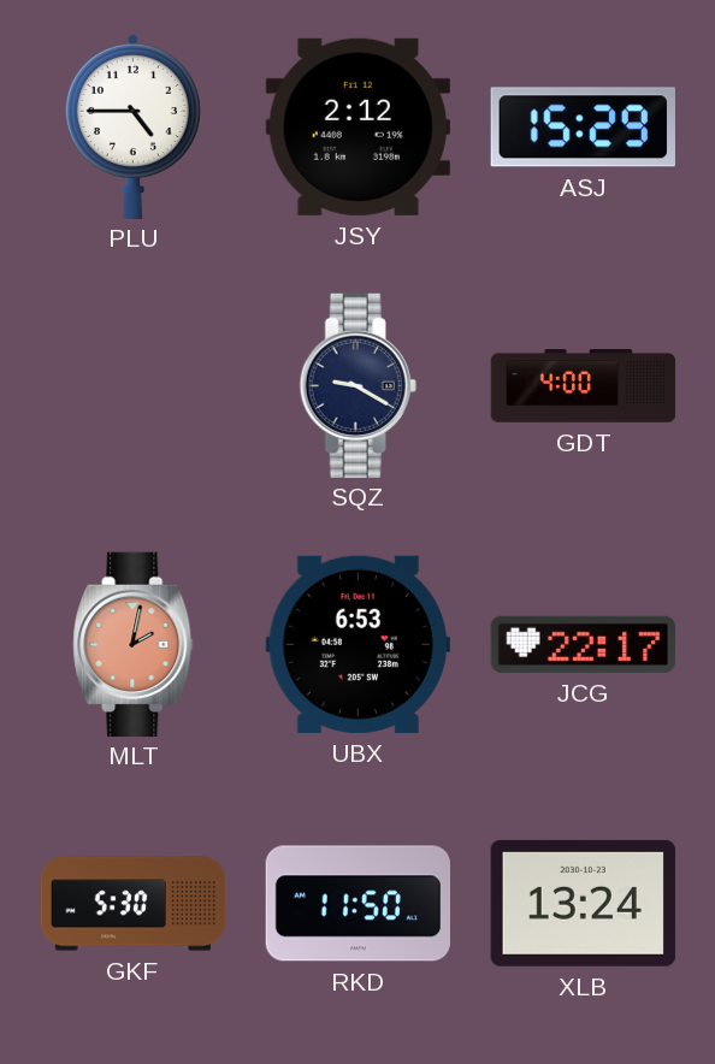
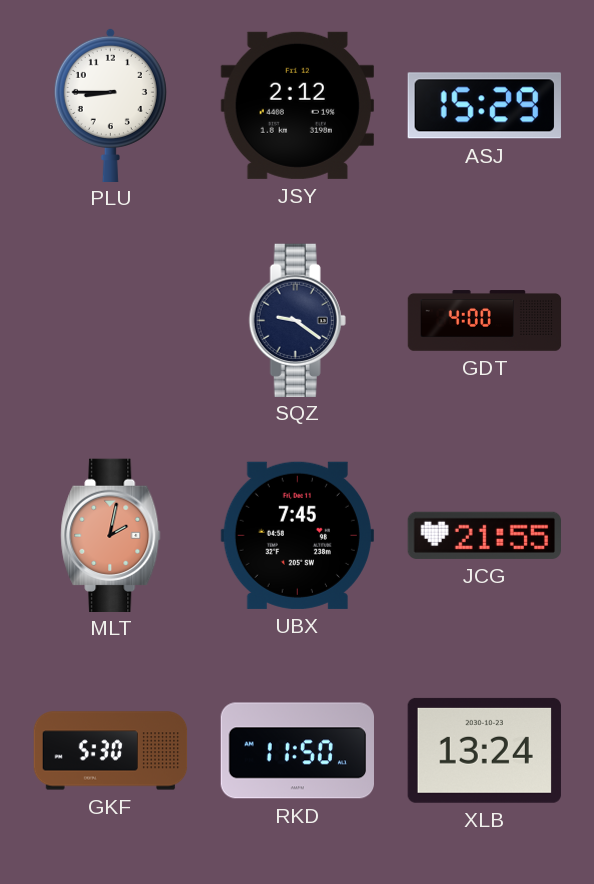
PLU: 4:45 -> 8:45 (110, 104)
SQZ: 9:20 -> 9:21 (297, 320)
UBX: 6:53 -> 7:45 (297, 535)
JCG: 22:17 -> 21:55 (484, 535)
